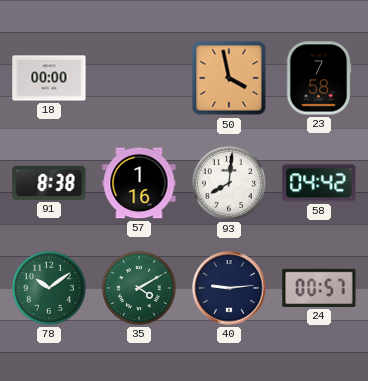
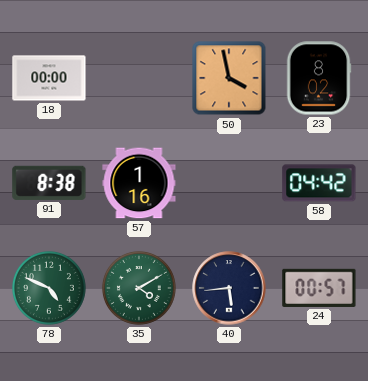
23: 7:58 -> 8:02 (319, 78)
93: 8:01 -> none (229, 183)
78: 10:09 -> 4:49 (49, 288)
40: 9:14 -> 5:44 (229, 288)
